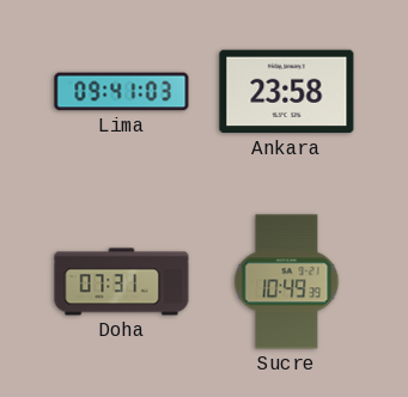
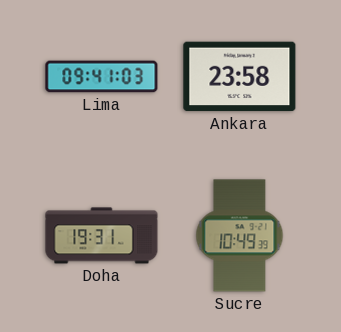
Doha: 07:31 -> 19:31 (102, 236)
